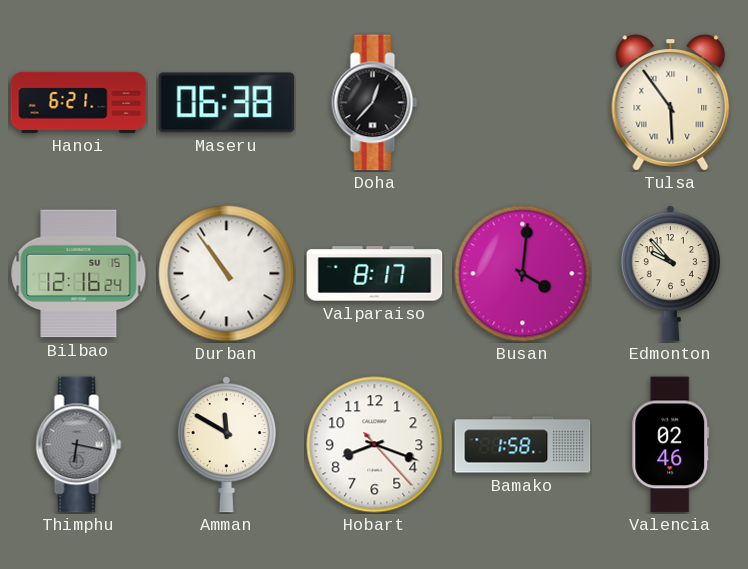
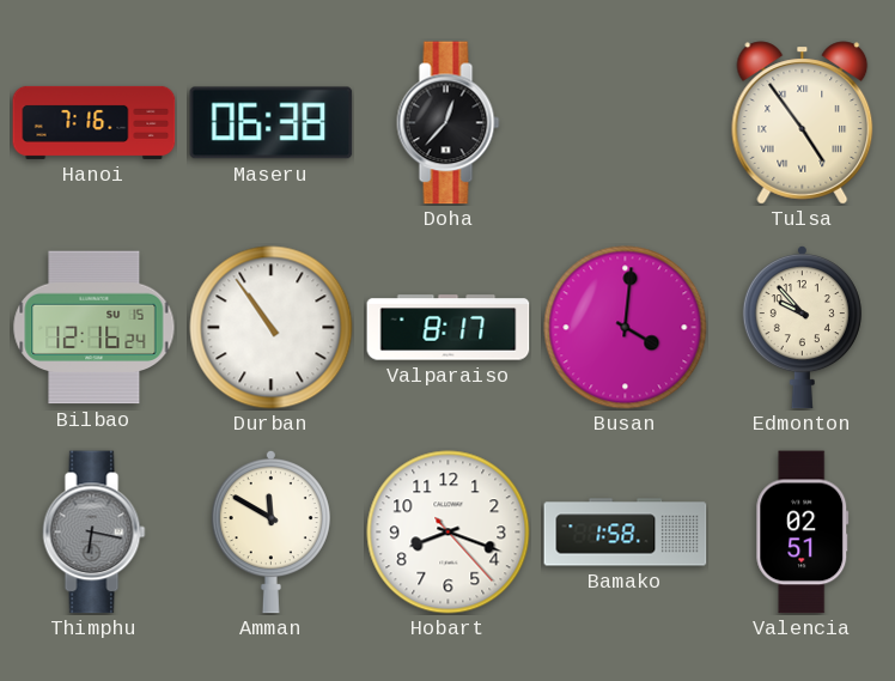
Hanoi: 6:21 -> 7:16 (95, 122)
Tulsa: 5:54 -> 4:54 (803, 123)
Valencia: 02:46 -> 02:51 (803, 533)
